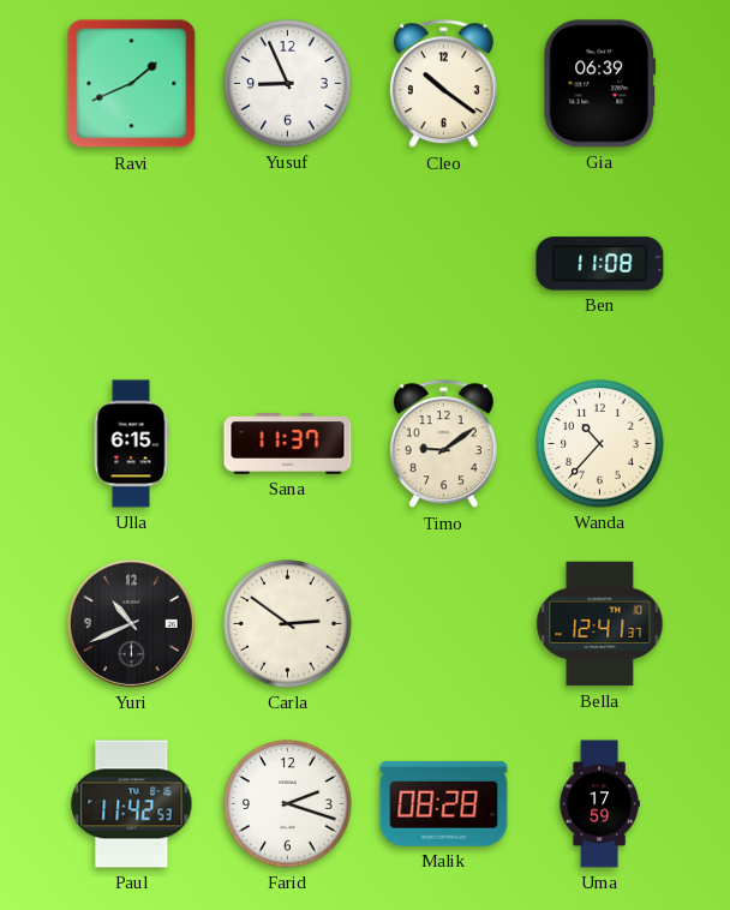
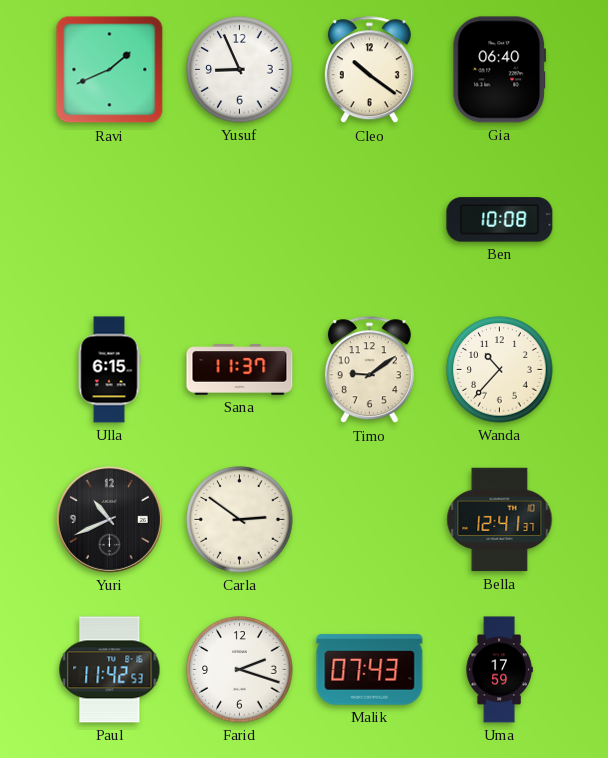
Gia: 06:39 -> 06:40 (500, 70)
Ben: 11:08 -> 10:08 (500, 220)
Malik: 08:28 -> 07:43 (370, 670)
